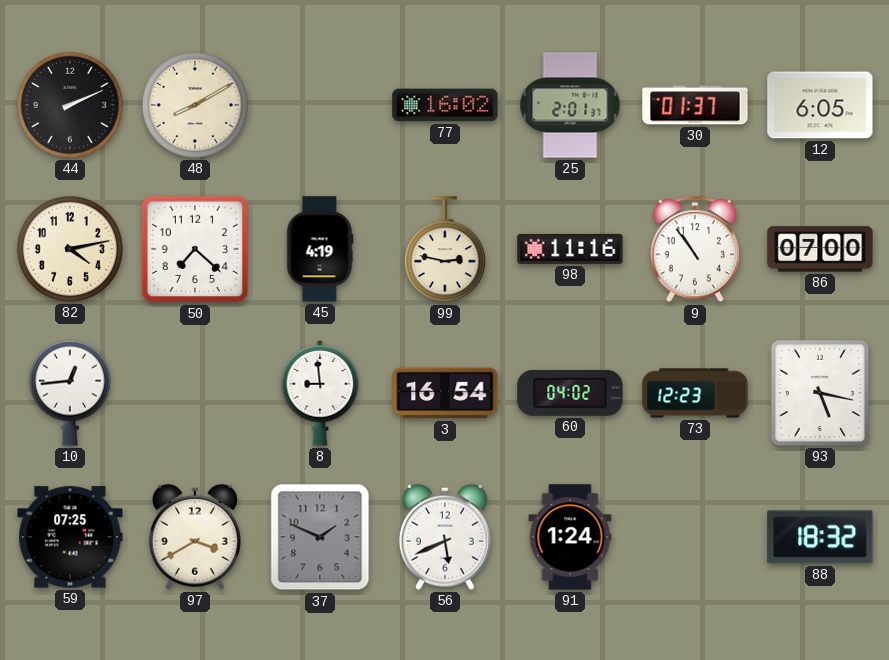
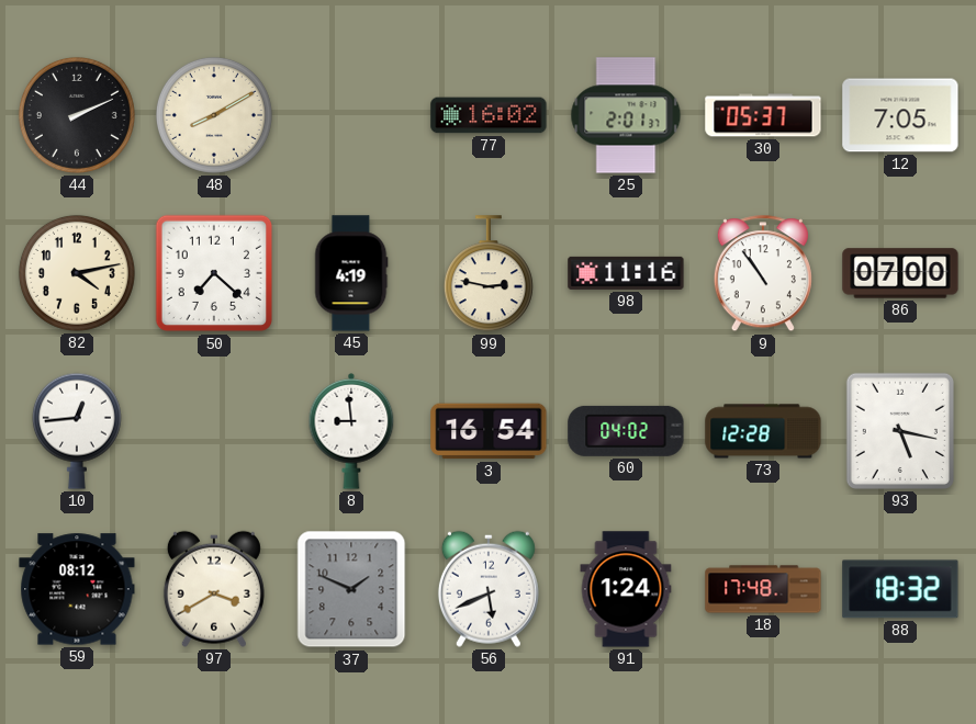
30: 01:37 -> 05:37 (763, 115)
12: 6:05 -> 7:05 (900, 115)
73: 12:23 -> 12:28 (763, 431)
59: 07:25 -> 08:12 (77, 589)
18: none -> 17:48 (763, 589)
